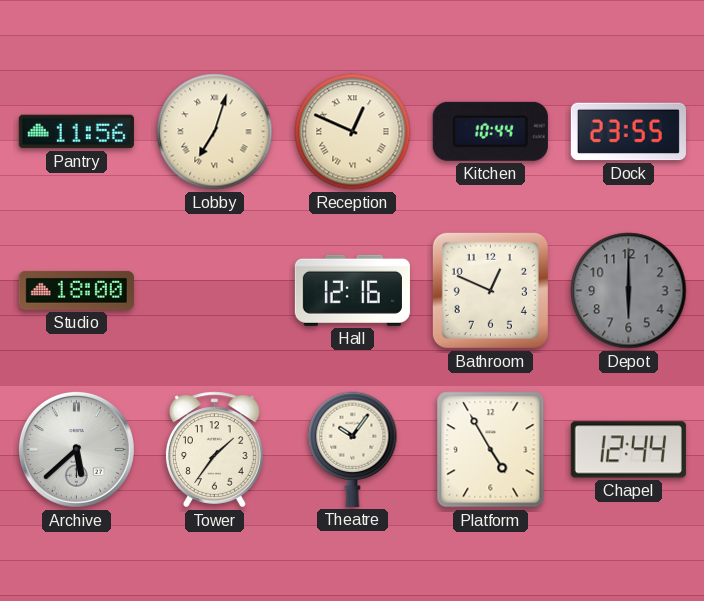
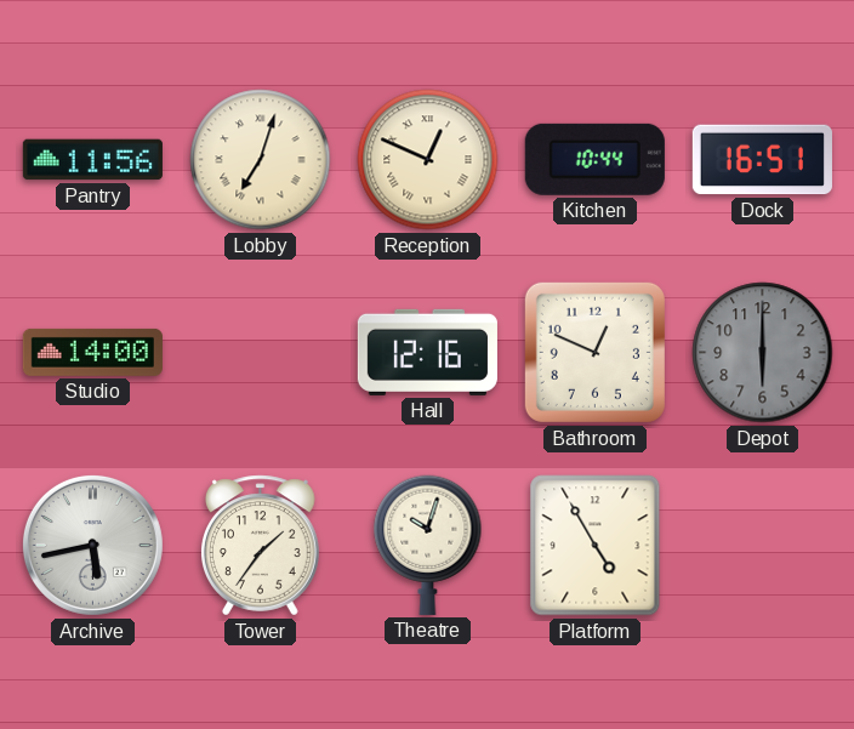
Dock: 23:55 -> 16:51 (762, 160)
Studio: 18:00 -> 14:00 (92, 352)
Archive: 5:38 -> 5:43 (92, 545)
Theatre: 10:06 -> 10:03 (428, 545)
Chapel: 12:44 -> none (628, 450)
